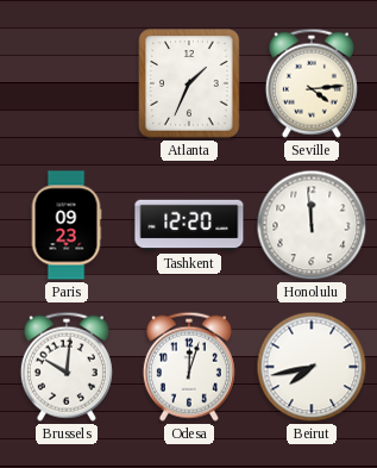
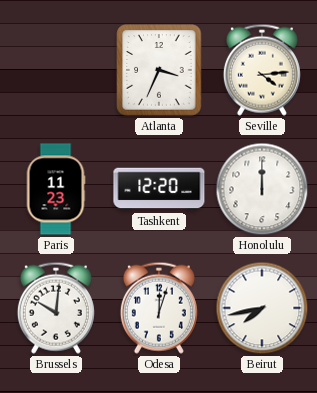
Atlanta: 1:34 -> 3:34 (159, 70)
Paris: 09:23 -> 11:23 (56, 189)
Honolulu: 11:59 -> 12:00 (262, 189)
